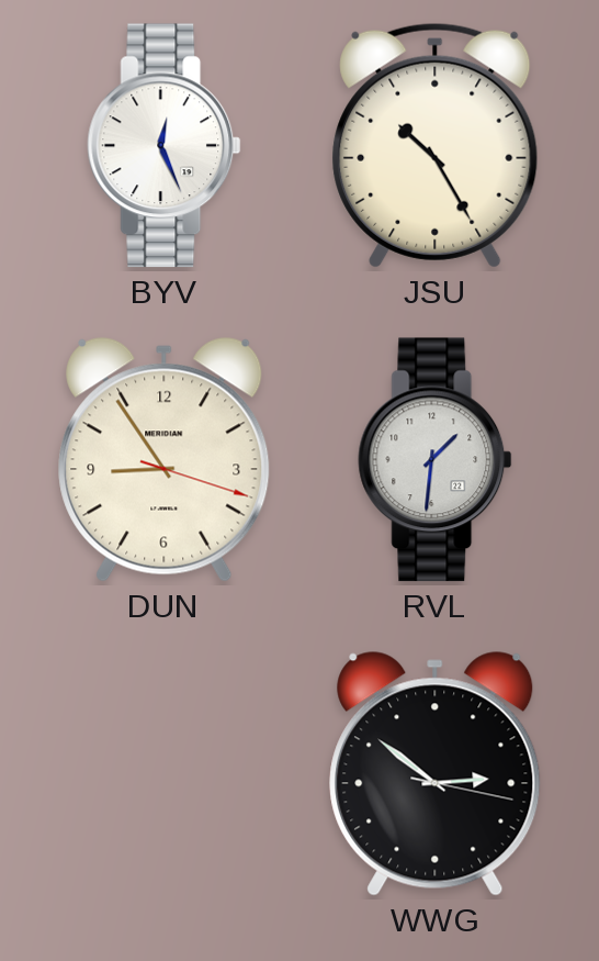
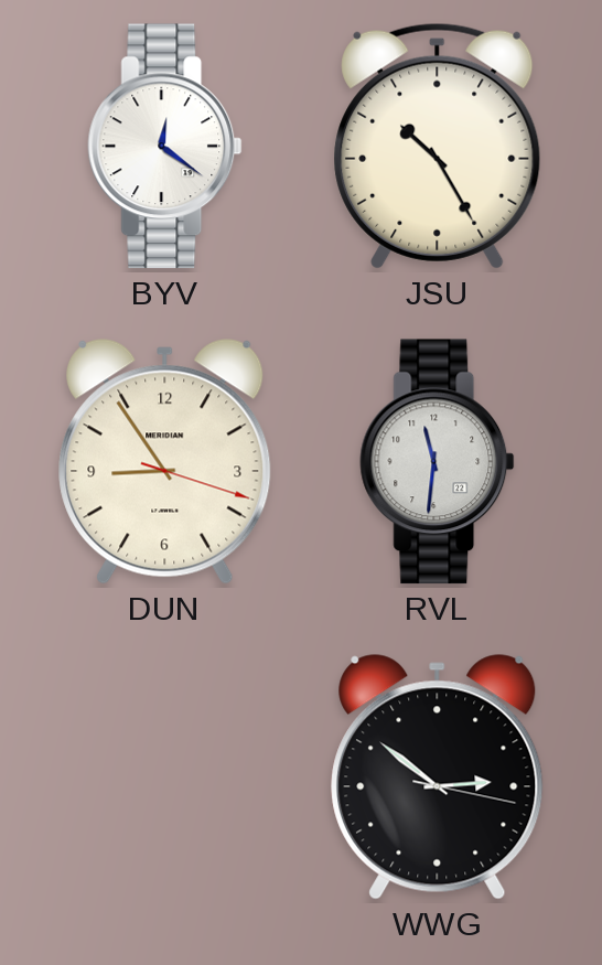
BYV: 12:26 -> 12:21 (165, 147)
RVL: 1:31 -> 11:31 (438, 462)
